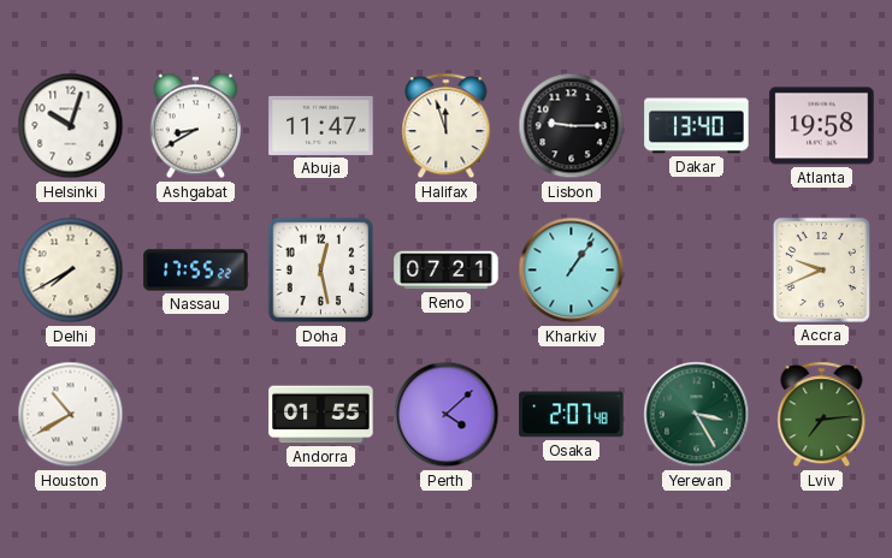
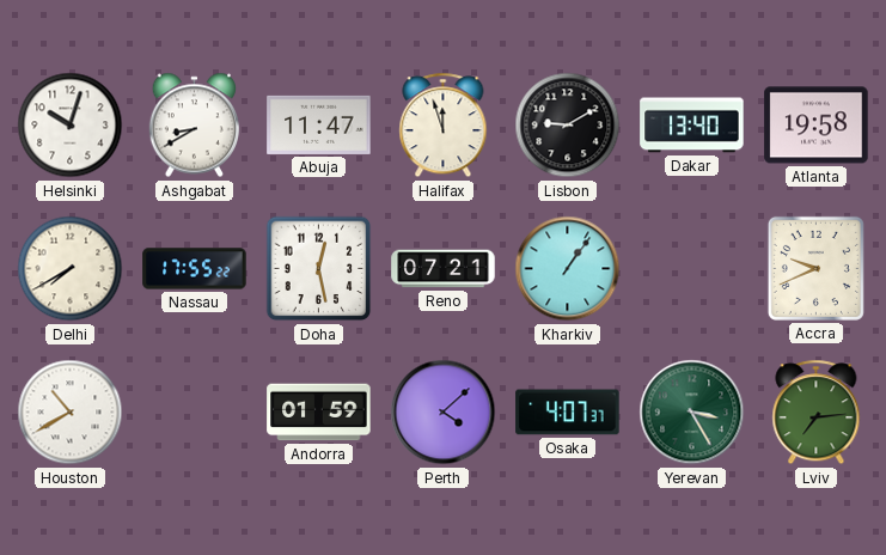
Lisbon: 9:15 -> 9:10 (568, 126)
Andorra: 01:55 -> 01:59 (319, 413)
Osaka: 2:07 -> 4:07 (568, 413)
